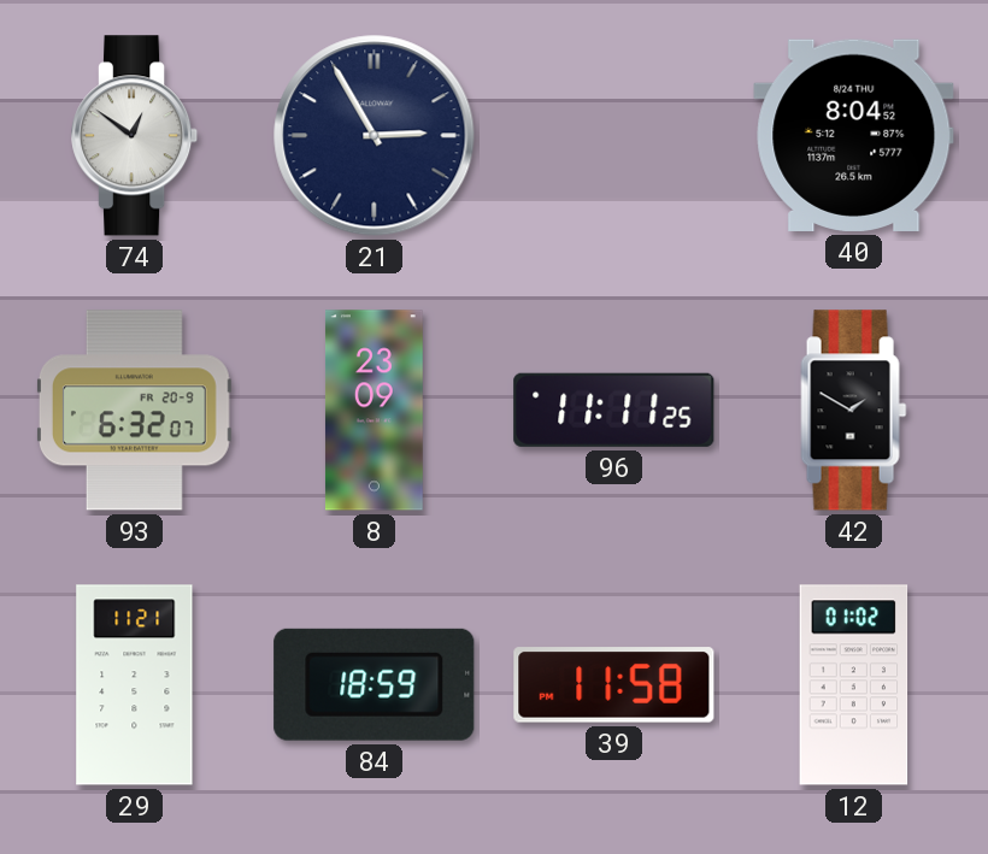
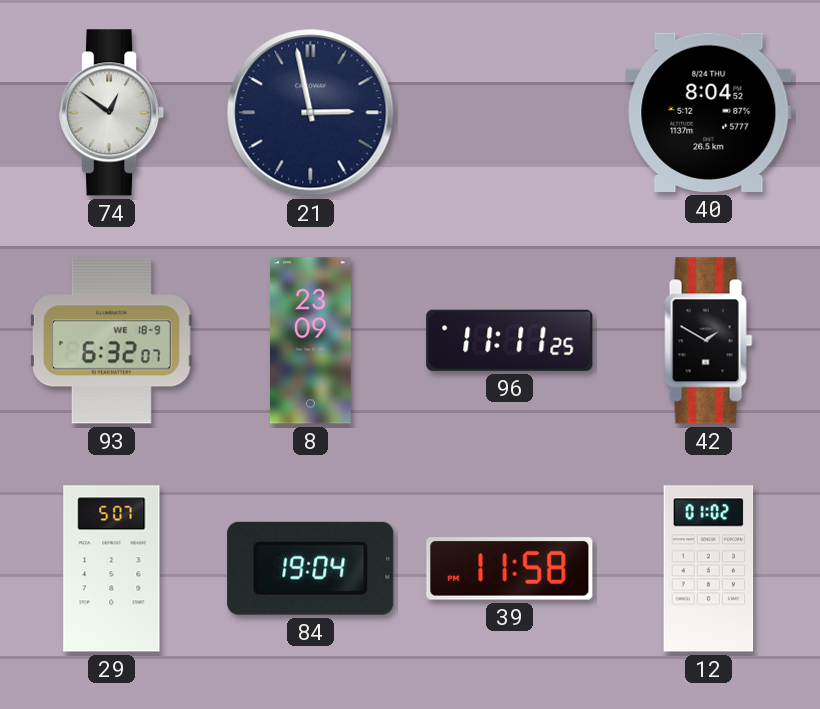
21: 2:55 -> 2:58 (311, 113)
93 date: FR 20-9 -> WE 18-9 (111, 341)
29: 11:21 -> 5:07 (112, 569)
84: 18:59 -> 19:04 (311, 568)
